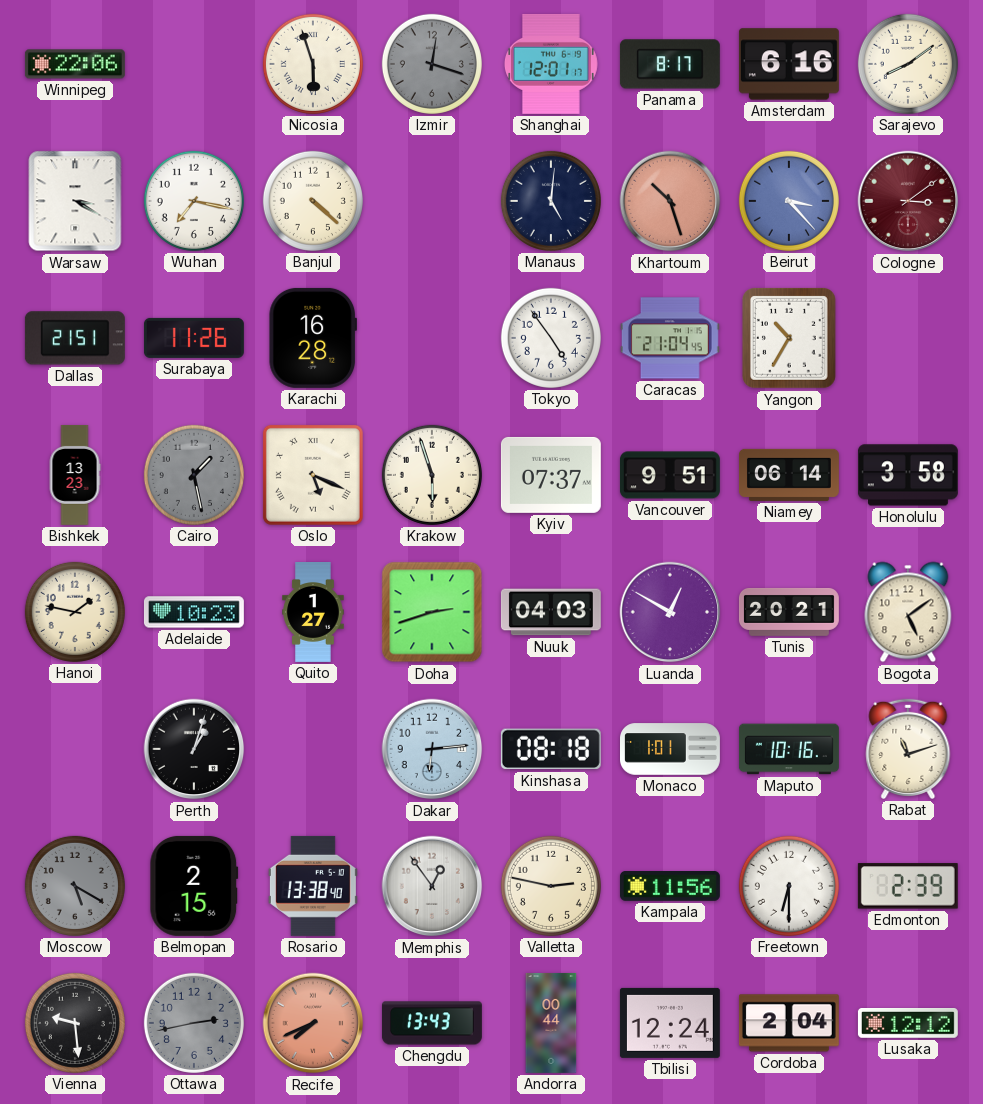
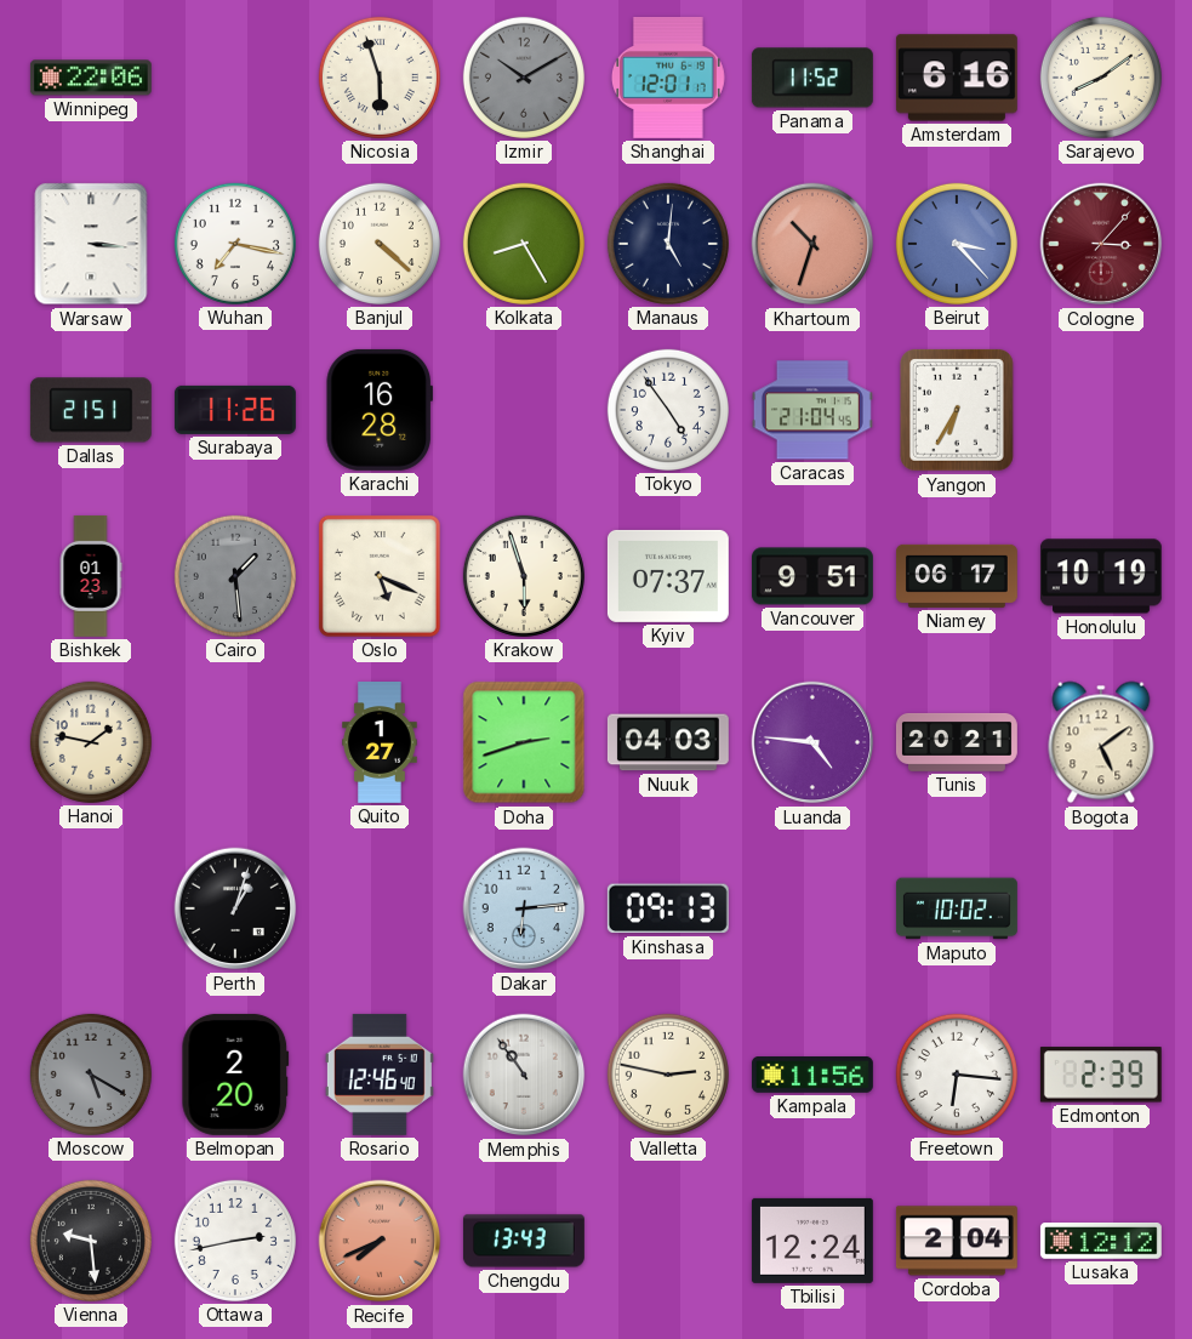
Izmir: 12:18 -> 10:10 (524, 78)
Panama: 8:17 -> 11:52 (812, 78)
Warsaw: 3:20 -> 3:16 (91, 244)
Kolkata: none -> 8:25 (524, 244)
Khartoum: 10:27 -> 10:33 (812, 244)
Cologne: 3:09 -> 3:07 (1101, 244)
Yangon: 10:35 -> 6:35 (957, 410)
Bishkek: 13:23 -> 01:23 (91, 576)
Cairo: 1:28 -> 1:29 (235, 576)
Niamey: 06:14 -> 06:17 (957, 576)
Honolulu: 3:58 -> 10:19 (1101, 576)
Adelaide: 10:23 -> none (194, 612)
Luanda: 12:50 -> 4:46 (812, 742)
Kinshasa: 08:18 -> 09:13 (668, 908)
Monaco: 1:01 -> none (671, 749)
Maputo: 10:16 -> 10:02 (957, 908)
Rabat: 11:12 -> none (908, 749)
Belmopan: 2:15 -> 2:20 (235, 1075)
Rosario: 13:38 -> 12:46 (380, 1075)
Memphis: 12:54 -> 10:54 (524, 1075)
Freetown: 6:30 -> 6:16 (957, 1075)
Ottawa dial: grey -> white (235, 1241)
Andorra: 00:44 -> none (551, 1023)
